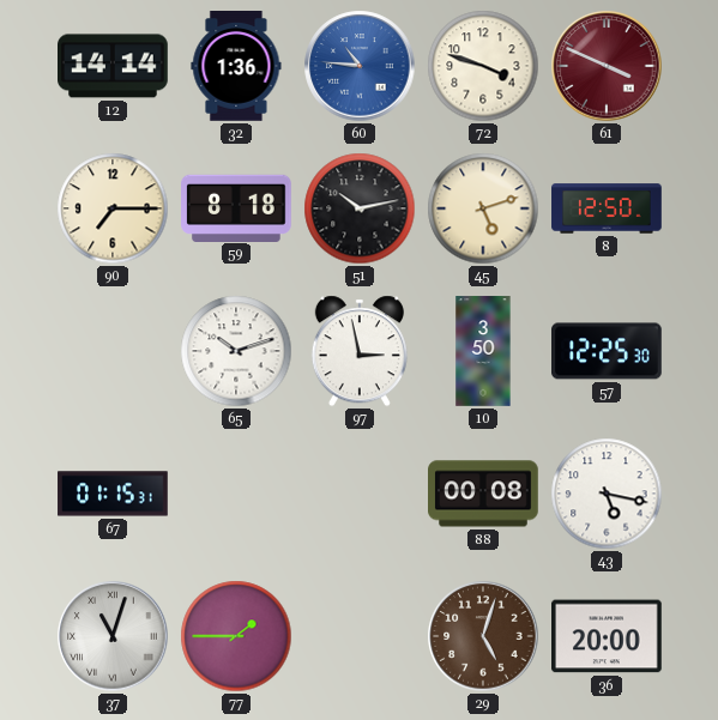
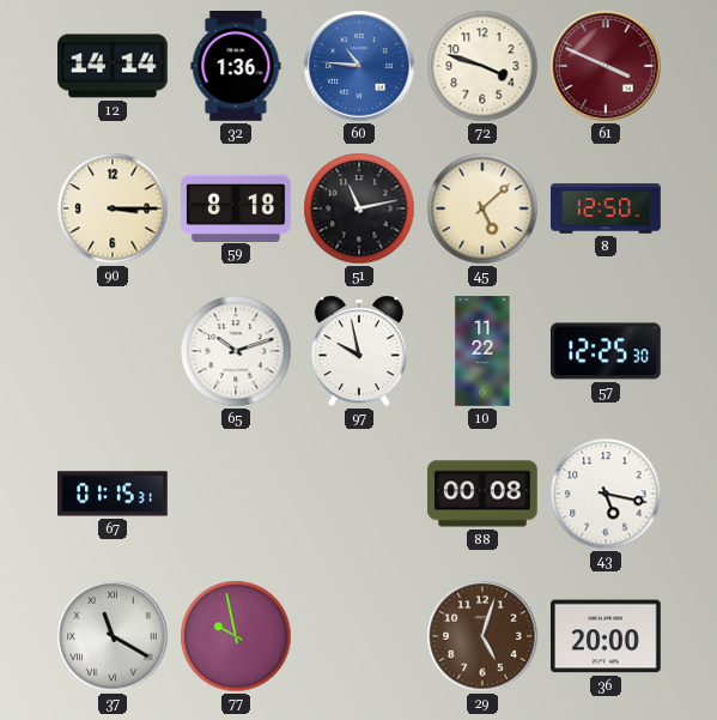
90: 7:15 -> 3:15 (113, 208)
51: 10:13 -> 11:13 (359, 208)
45: 5:12 -> 5:08 (482, 208)
97: 2:58 -> 9:58 (359, 351)
10: 3:50 -> 11:22 (482, 351)
37: 11:03 -> 11:20 (113, 636)
77: 1:45 -> 9:58 (236, 636)
